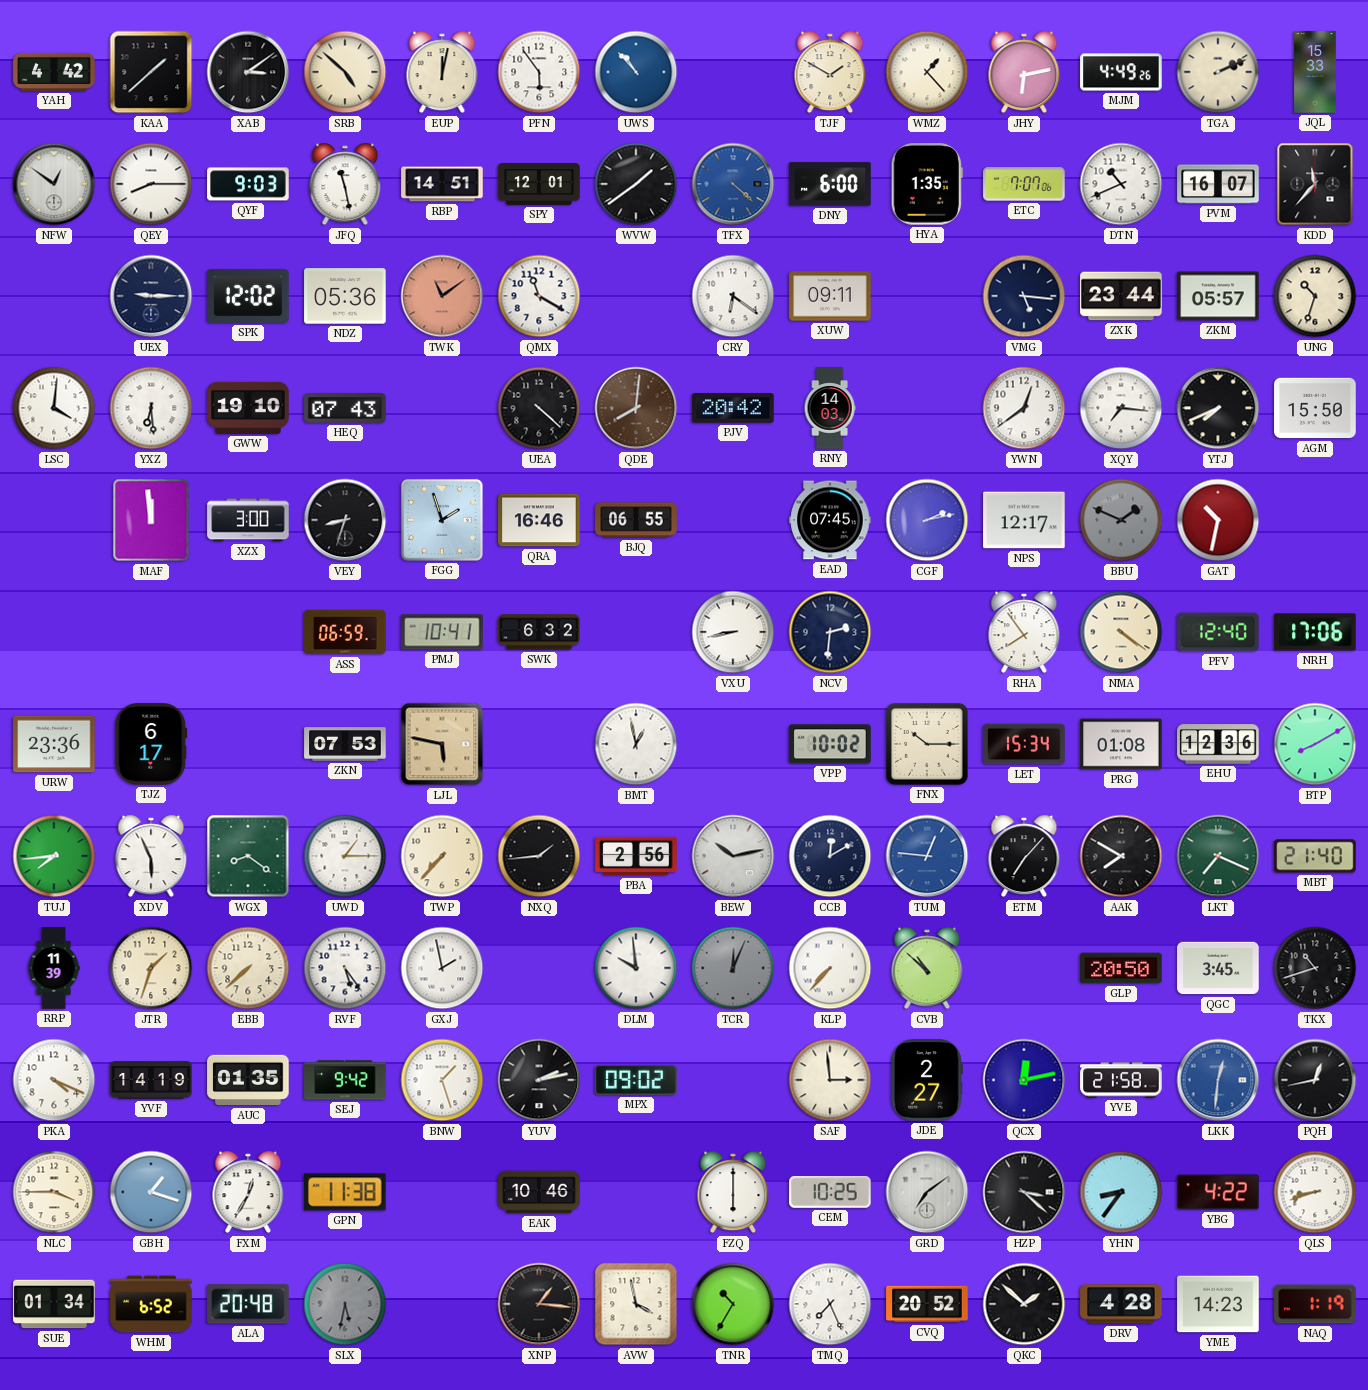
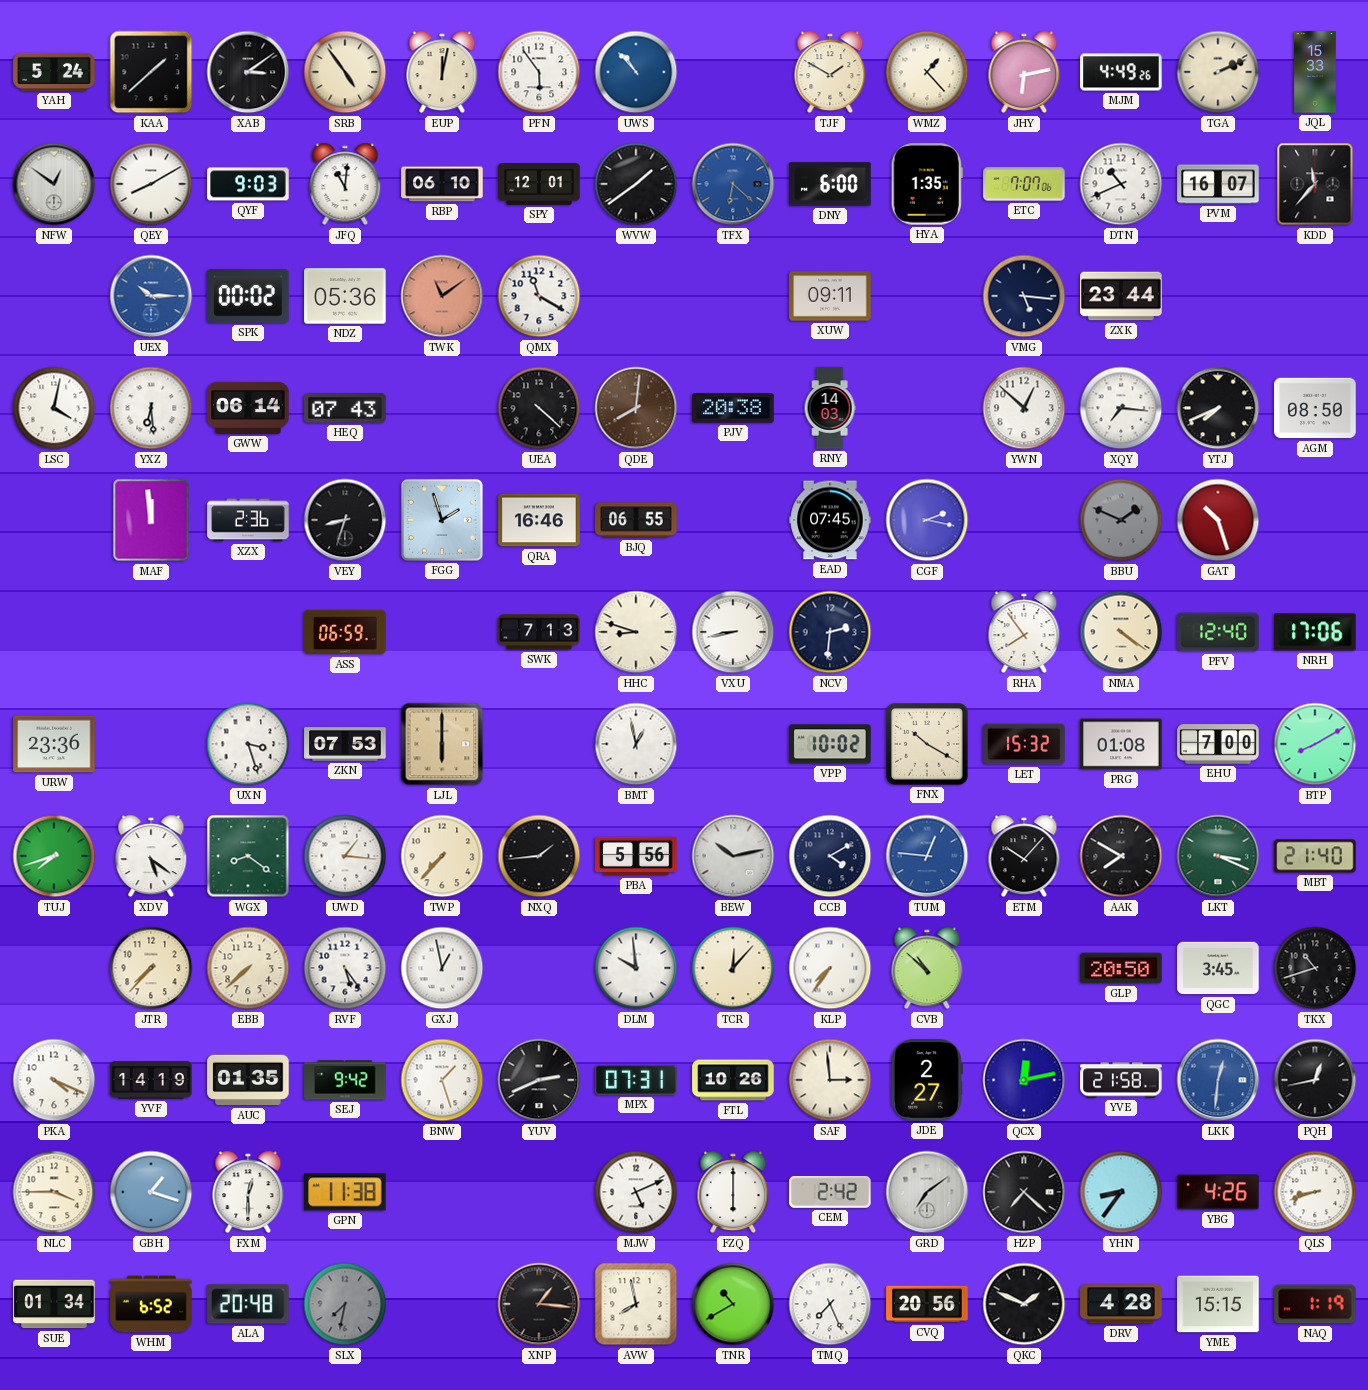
YAH: 4:42 -> 5:24 (54, 72)
SRB: 4:52 -> 4:54 (345, 72)
QEY: 8:15 -> 8:10 (151, 184)
JFQ: 11:28 -> 11:01 (345, 184)
RBP: 14:51 -> 06:10 (442, 184)
TFX: 4:22 -> 6:22 (733, 184)
UEX: 9:15 -> 10:15 (151, 296)
UEX dial: navy -> blue (151, 296)
SPK: 12:02 -> 00:02 (248, 296)
CRY: 6:21 -> none (733, 296)
ZKM: 05:57 -> none (1218, 296)
UNG: 10:33 -> none (1315, 296)
LSC: 4:01 -> 4:02 (54, 408)
GWW: 19:10 -> 06:14 (248, 408)
PJV: 20:42 -> 20:38 (733, 408)
YWN: 12:39 -> 12:52 (1024, 408)
AGM: 15:50 -> 08:50 (1315, 408)
XZX: 3:00 -> 2:36 (248, 520)
CGF: 2:13 -> 2:17 (927, 520)
NPS: 12:17 -> none (1024, 520)
GAT: 10:32 -> 10:27 (1218, 520)
PMJ: 10:41 -> none (442, 632)
SWK: 6:32 -> 7:13 (539, 632)
HHC: none -> 8:48 (636, 632)
TJZ: 6:17 -> none (151, 744)
UXN: none -> 3:27 (248, 744)
LJL: 5:47 -> 6:00 (442, 744)
FNX: 10:15 -> 10:20 (928, 745)
LET: 15:34 -> 15:32 (1024, 744)
EHU: 12:36 -> 7:00 (1218, 744)
TUJ: 7:44 -> 7:42 (54, 856)
XDV: 5:56 -> 5:21 (151, 856)
UWD: 1:15 -> 1:16 (345, 856)
PBA: 2:56 -> 5:56 (636, 856)
CCB: 12:10 -> 4:10 (830, 856)
ETM: 7:07 -> 10:07 (1024, 856)
LKT: 7:19 -> 3:19 (1218, 856)
RRP: 11:39 -> none (54, 968)
JTR: 1:33 -> 7:37 (151, 968)
GXJ: 1:58 -> 12:58 (442, 968)
TCR: 12:04 -> 12:07 (733, 968)
TCR dial: grey -> cream (733, 968)
KLP: 7:37 -> 7:36 (830, 968)
YUV: 2:13 -> 2:41 (539, 1080)
MPX: 09:02 -> 07:31 (636, 1080)
FTL: none -> 10:26 (733, 1080)
FXM: 12:35 -> 12:30 (248, 1192)
EAK: 10:46 -> none (539, 1192)
MJW: none -> 5:11 (636, 1192)
CEM: 10:25 -> 2:42 (830, 1192)
HZP: 3:22 -> 7:22 (1024, 1192)
YBG: 4:22 -> 4:26 (1218, 1192)
SLX: 5:32 -> 7:32 (345, 1304)
AVW: 3:58 -> 7:58 (636, 1304)
TNR: 10:35 -> 10:40 (733, 1304)
CVQ: 20:52 -> 20:56 (927, 1304)
QKC: 1:52 -> 1:49 (1024, 1304)
YME: 14:23 -> 15:15 (1218, 1304)
